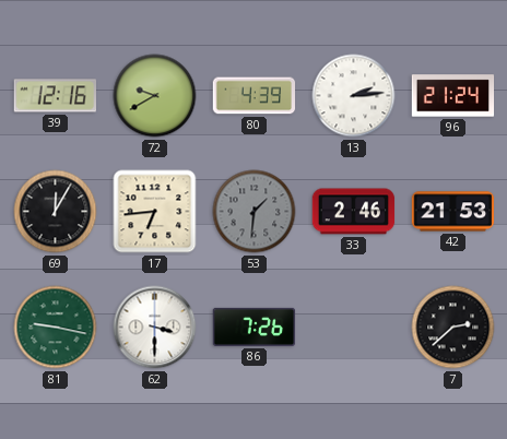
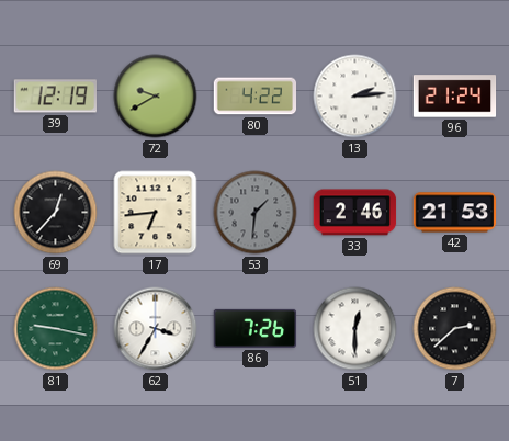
39: 12:16 -> 12:19 (55, 97)
80: 4:39 -> 4:22 (256, 97)
69: 12:05 -> 12:37 (56, 213)
62: 3:30 -> 3:35 (156, 329)
51: none -> 12:30 (355, 329)
